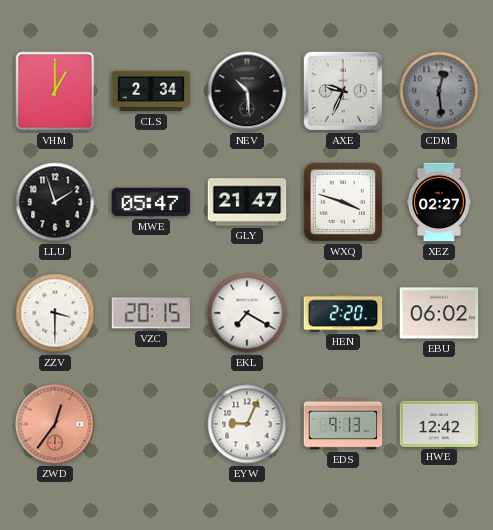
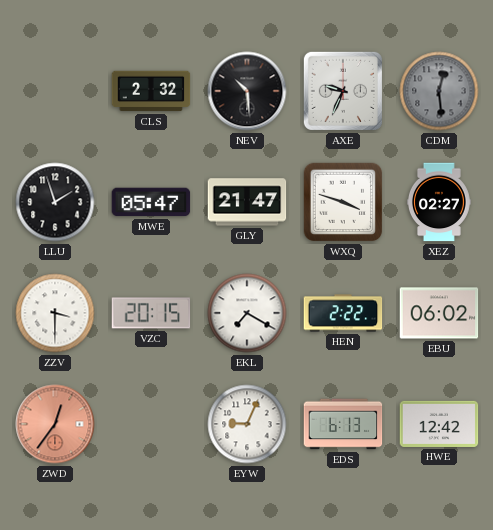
VHM: 1:00 -> none (55, 91)
CLS: 2:34 -> 2:32 (151, 91)
HEN: 2:20 -> 2:22 (343, 313)
EDS: 9:13 -> 6:13 (343, 424)
